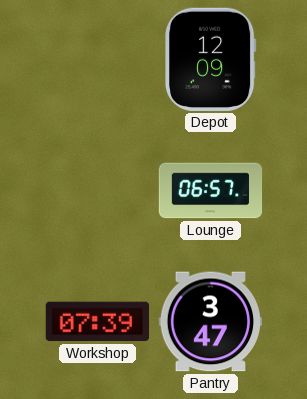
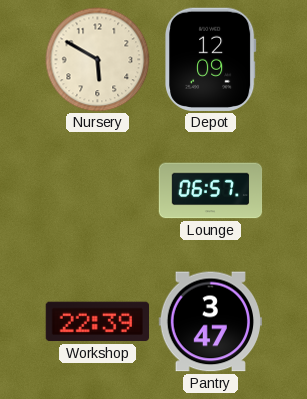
Nursery: none -> 5:50 (98, 60)
Workshop: 07:39 -> 22:39 (97, 322)
